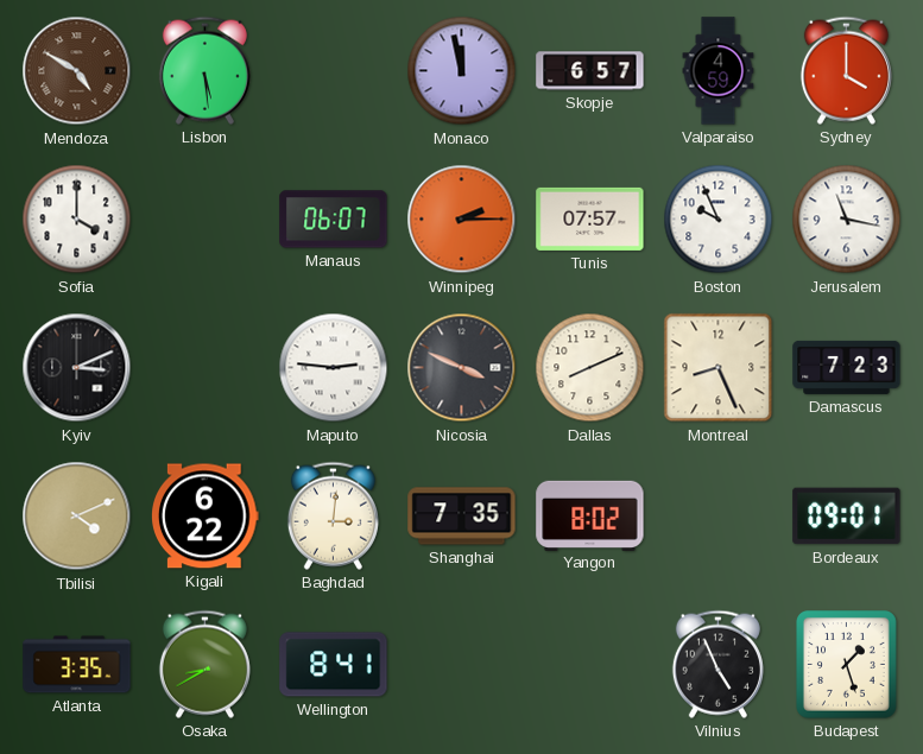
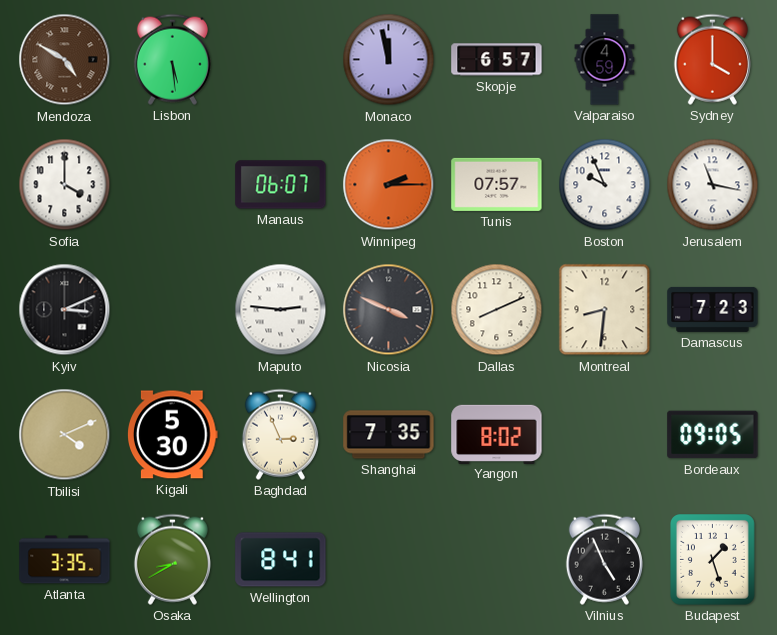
Montreal: 8:26 -> 8:31 (605, 310)
Kigali: 6:22 -> 5:30 (173, 435)
Baghdad: 3:01 -> 2:56 (280, 434)
Bordeaux: 09:01 -> 09:05 (713, 435)
